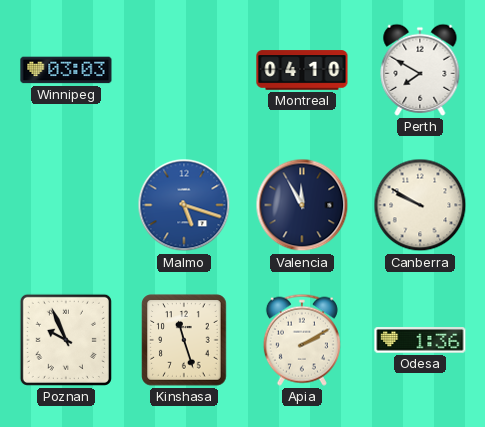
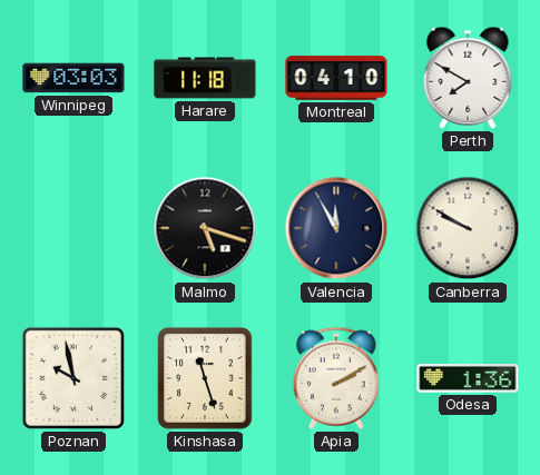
Harare: none -> 11:18 (205, 78)
Malmo dial: blue -> black (205, 228)
Poznan: 9:56 -> 9:58 (73, 378)
